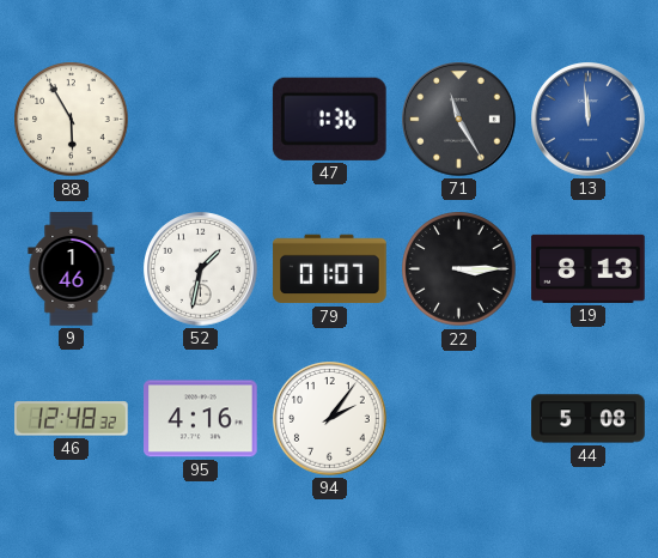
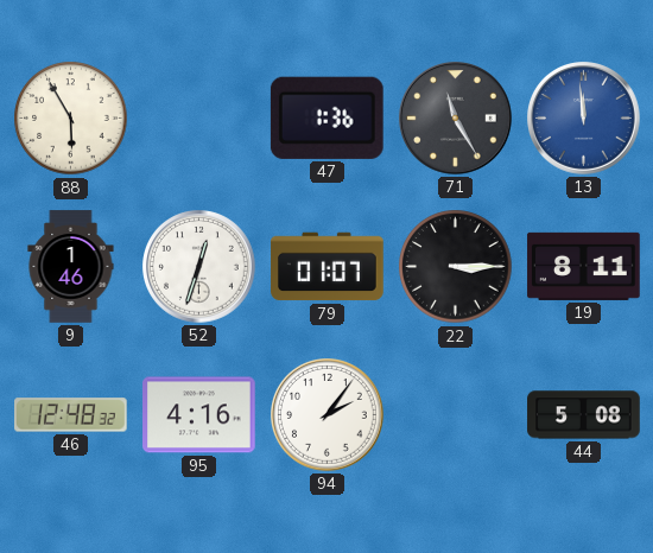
52: 1:32 -> 12:33 (199, 267)
19: 8:13 -> 8:11 (584, 266)
